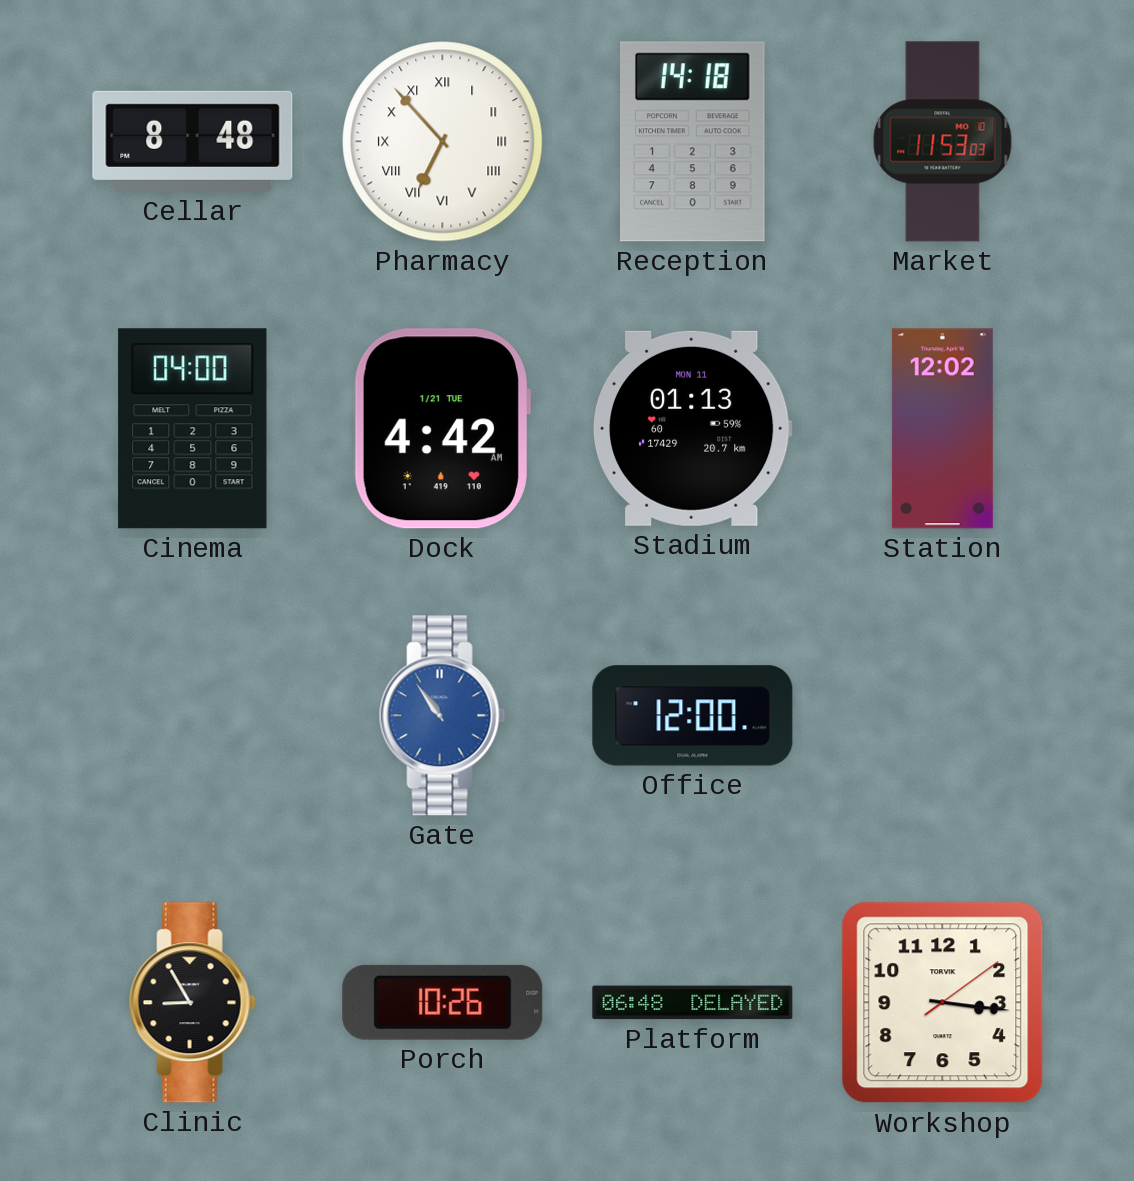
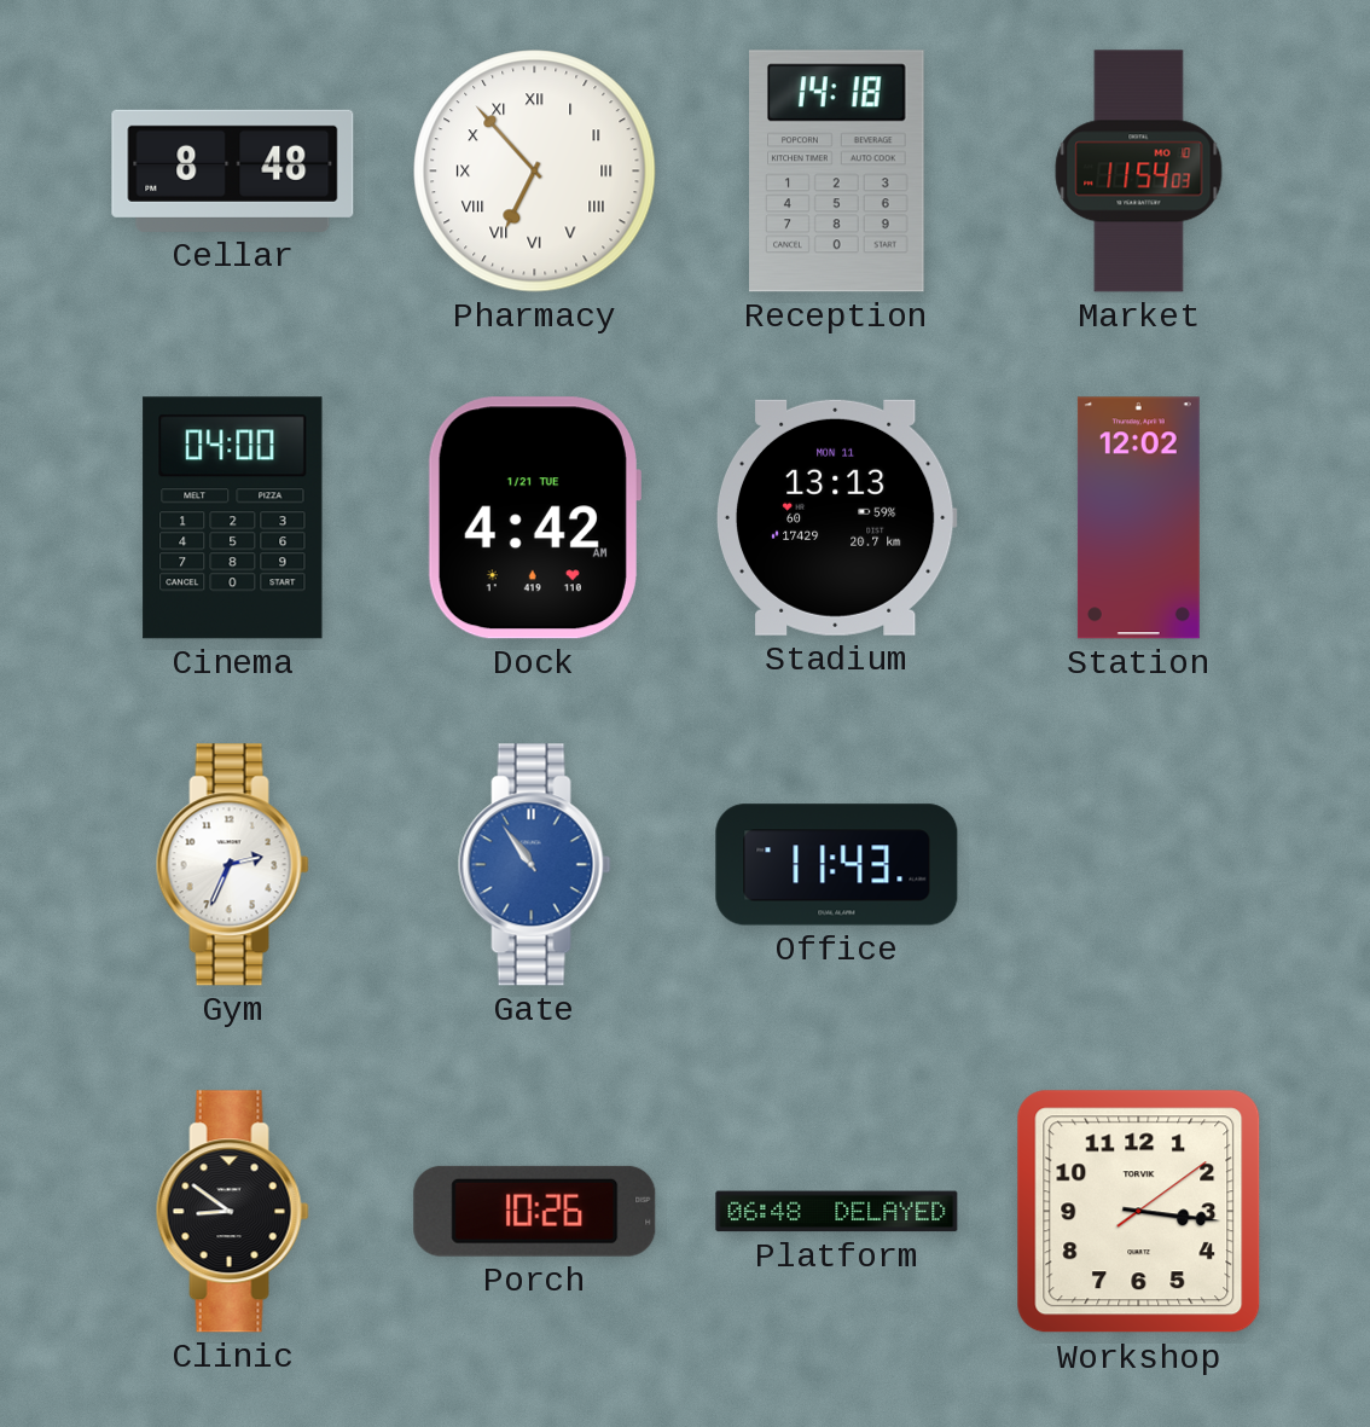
Market: 11:53 -> 11:54 (1139, 172)
Stadium: 01:13 -> 13:13 (836, 517)
Gym: none -> 2:34 (232, 865)
Office: 12:00 -> 11:43 (837, 865)
Clinic: 8:55 -> 8:51 (232, 1212)
